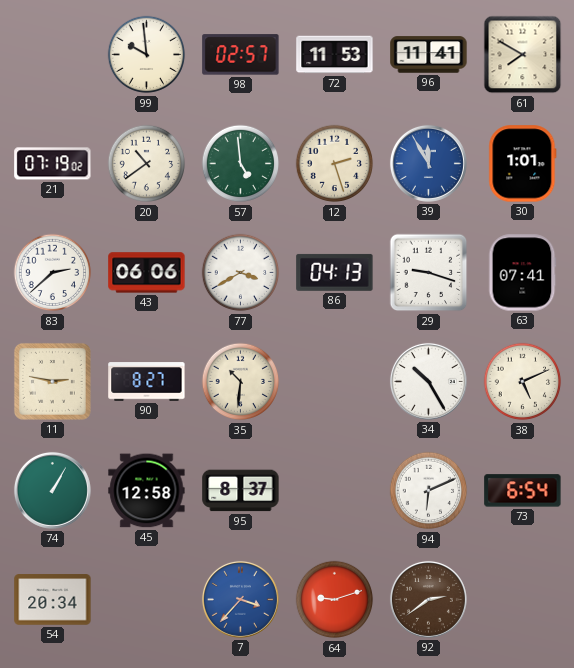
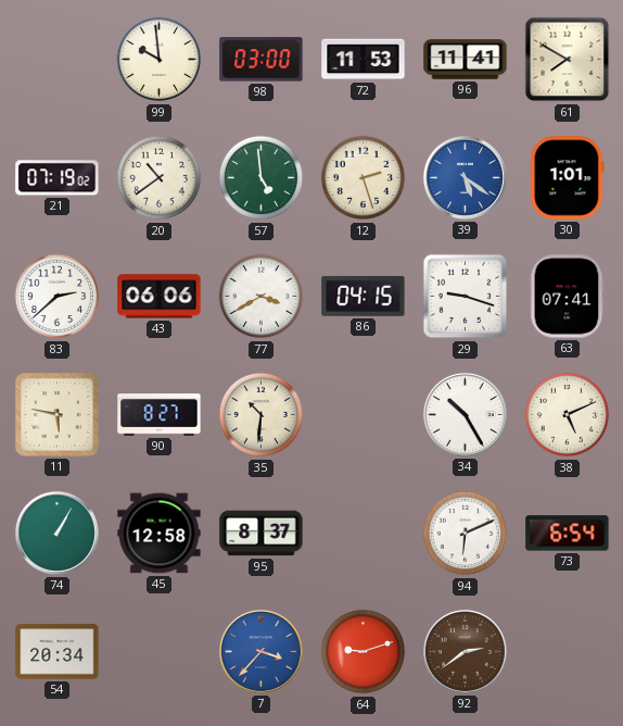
98: 02:57 -> 03:00 (262, 60)
39: 11:55 -> 5:21 (465, 177)
86: 04:13 -> 04:15 (364, 296)
11: 2:47 -> 5:47 (56, 414)
